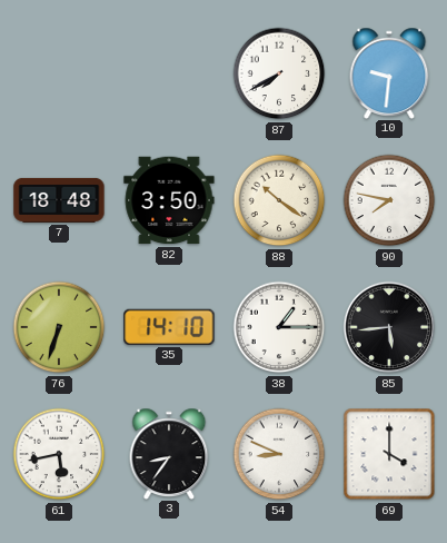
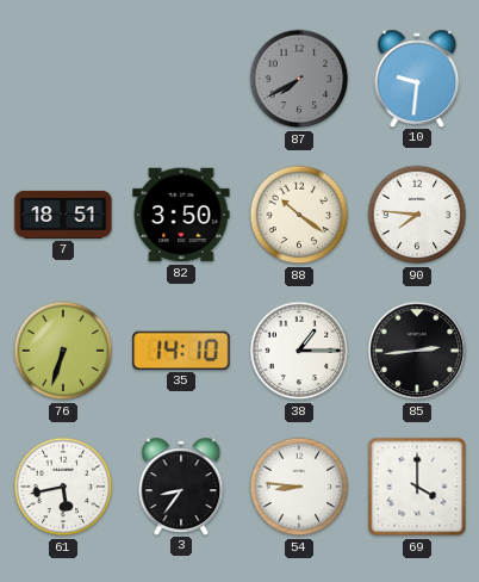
87 dial: white -> grey (299, 79)
7: 18:48 -> 18:51 (63, 215)
90: 7:47 -> 7:46 (417, 215)
85: 5:44 -> 2:44 (417, 351)
54: 8:49 -> 8:46 (299, 487)
